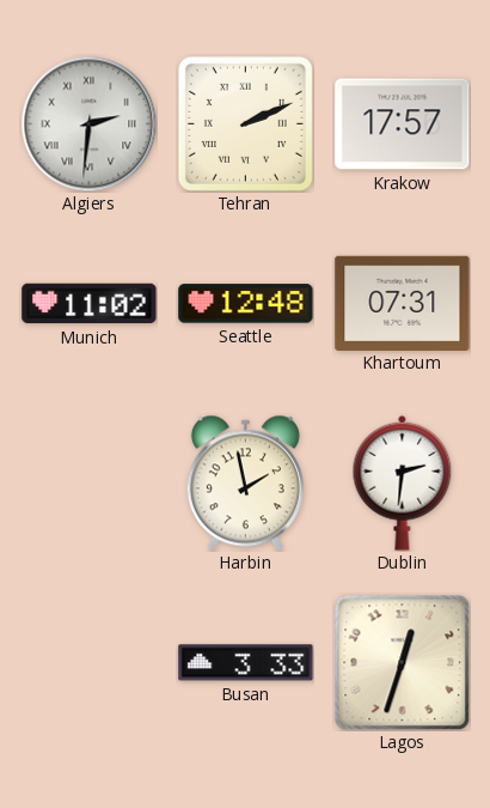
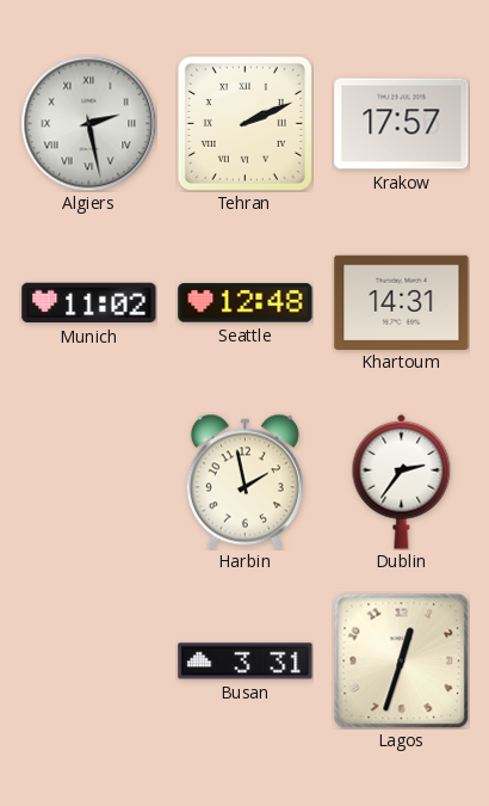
Algiers: 2:31 -> 2:28 (88, 123)
Khartoum: 07:31 -> 14:31 (402, 302)
Dublin: 2:31 -> 2:36 (402, 481)
Busan: 3:33 -> 3:31 (246, 662)
